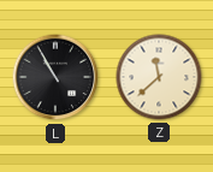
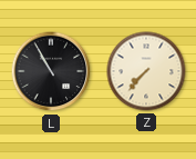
Z: 11:38 -> 7:37 (146, 71)
